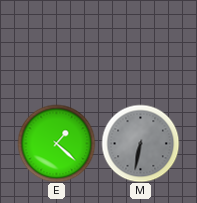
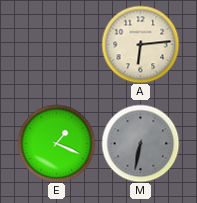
A: none -> 6:14 (140, 44)
E: 1:22 -> 1:19 (56, 143)
